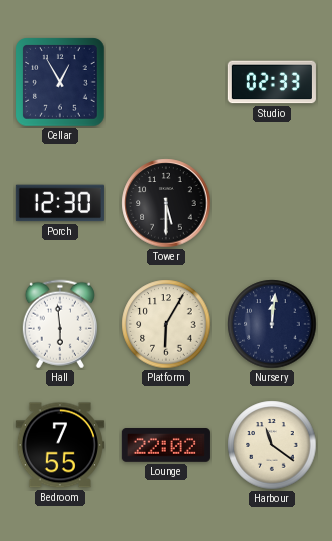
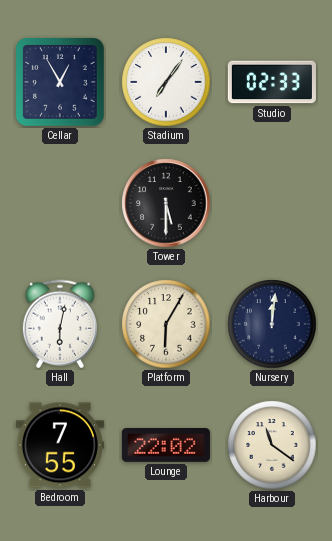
Stadium: none -> 7:06 (166, 82)
Porch: 12:30 -> none (60, 203)
Hall: 5:59 -> 6:02 (60, 324)
